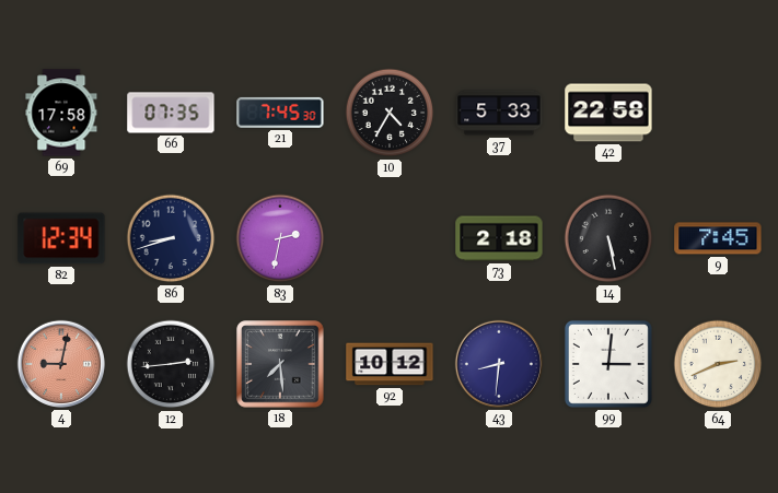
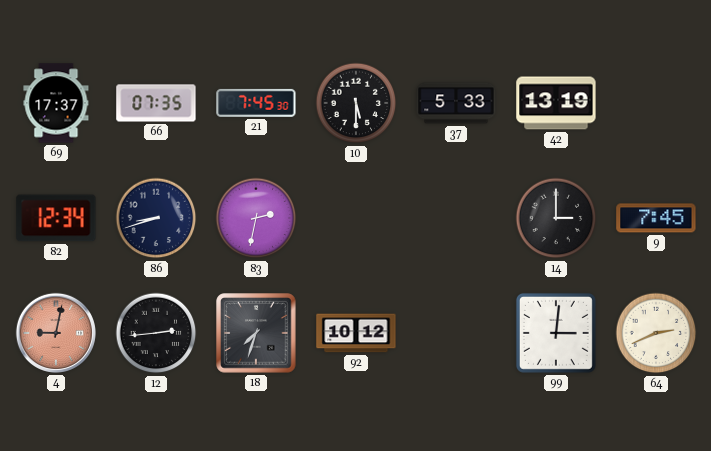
69: 17:58 -> 17:37 (56, 103)
10: 4:35 -> 5:30 (356, 103)
42: 22:58 -> 13:19 (556, 103)
73: 2:18 -> none (499, 238)
14: 5:28 -> 3:00 (556, 218)
18: 7:29 -> 7:33 (256, 333)
43: 8:31 -> none (499, 364)
